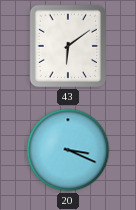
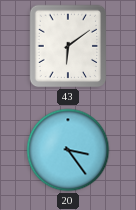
20: 3:19 -> 3:24 (68, 150)
